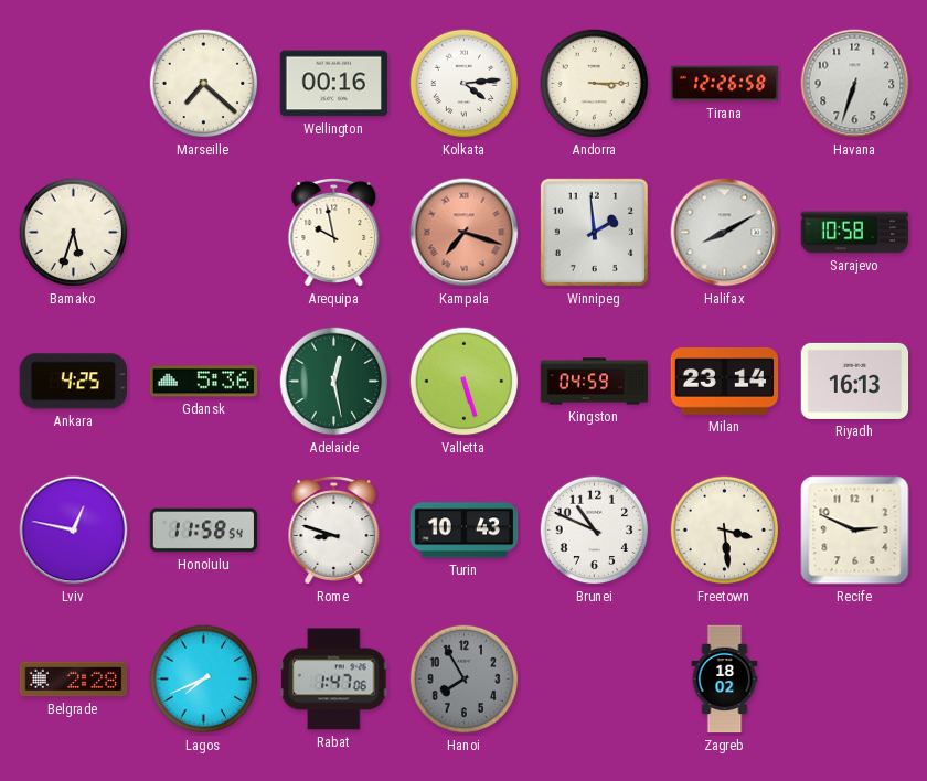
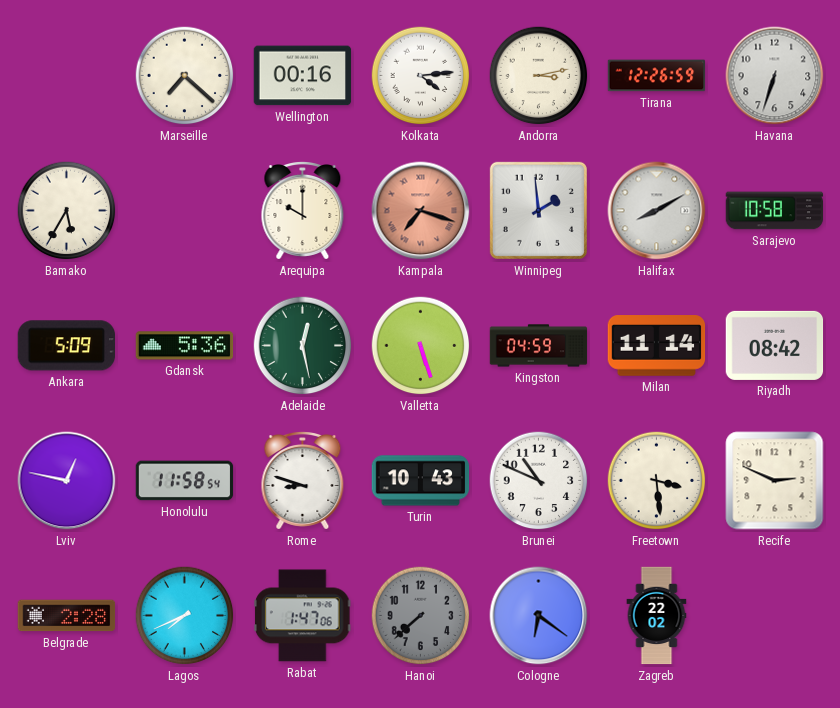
Andorra: 3:15 -> 3:13 (539, 76)
Tirana: 12:26:58 -> 12:26:59 (657, 76)
Bamako: 5:33 -> 5:35 (67, 211)
Arequipa: 9:58 -> 10:00 (303, 211)
Ankara: 4:25 -> 5:09 (66, 346)
Milan: 23:14 -> 11:14 (657, 346)
Riyadh: 16:13 -> 08:42 (775, 345)
Hanoi: 7:55 -> 7:38 (421, 616)
Cologne: none -> 6:21 (539, 616)
Zagreb: 18:02 -> 22:02 (657, 616)
